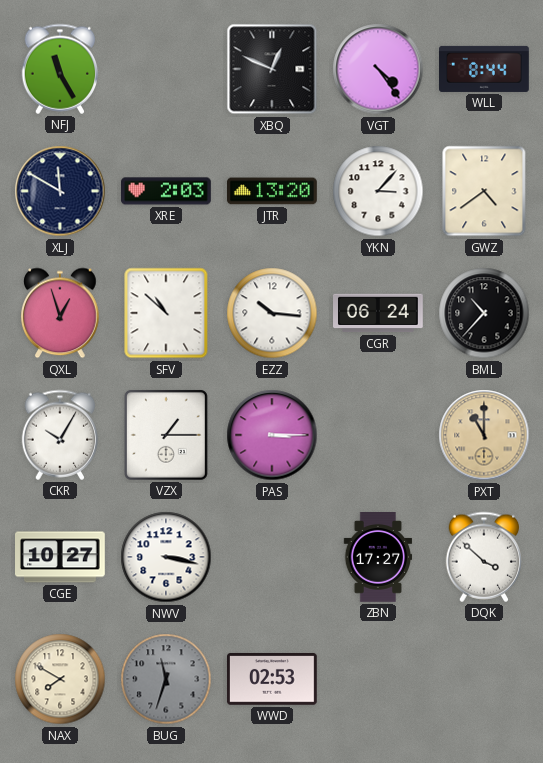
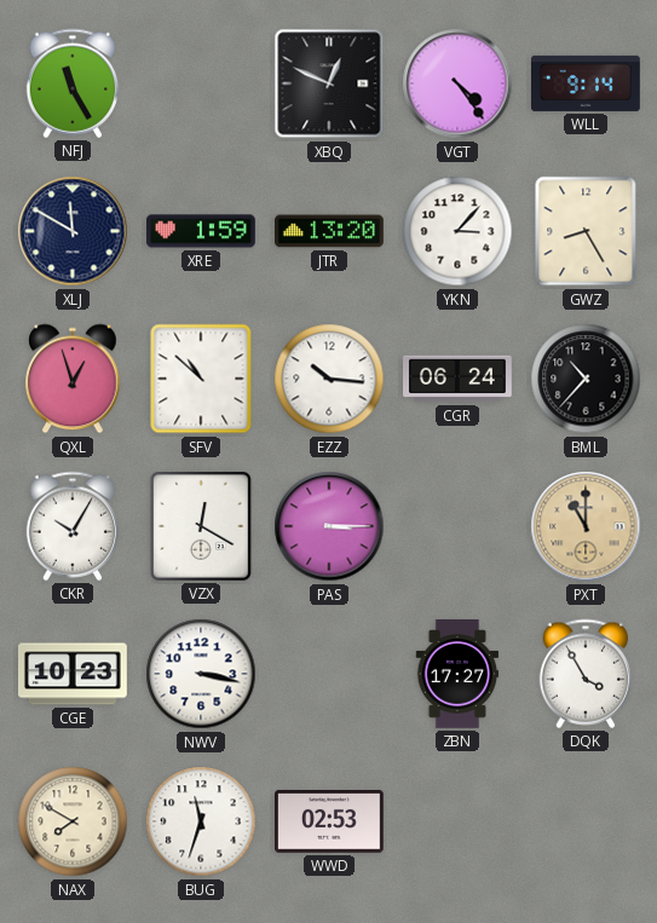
WLL: 8:44 -> 9:14 (587, 83)
XRE: 2:03 -> 1:59 (202, 231)
GWZ: 4:39 -> 8:25 (586, 231)
VZX: 1:15 -> 12:20 (201, 526)
CGE: 10:27 -> 10:23 (74, 674)
DQK: 3:52 -> 3:55 (586, 674)
BUG dial: grey -> white (201, 821)
